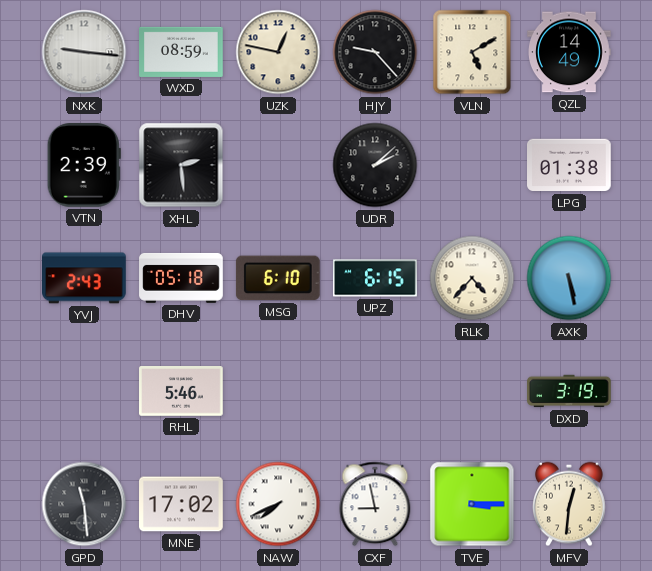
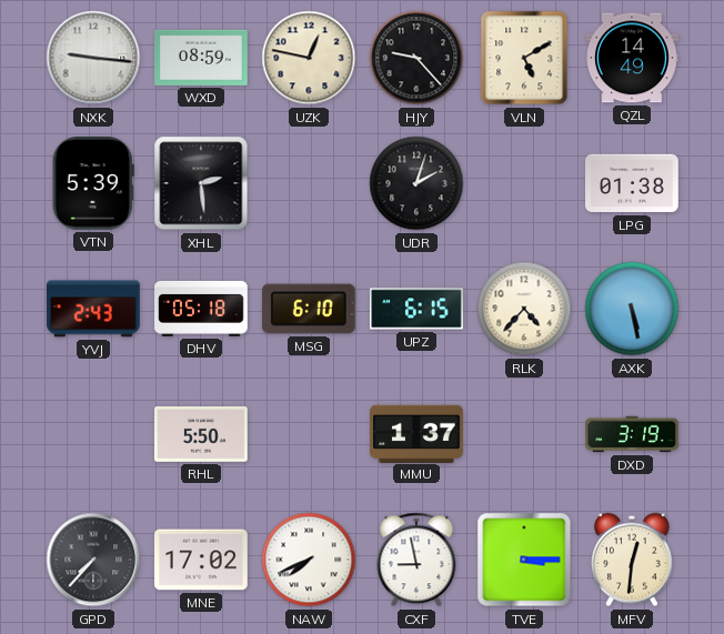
VTN: 2:39 -> 5:39 (93, 184)
UDR: 2:08 -> 2:03 (416, 183)
RHL: 5:46 -> 5:50 (202, 435)
MMU: none -> 1:37 (418, 433)
GPD: 11:29 -> 7:37 (93, 560)
